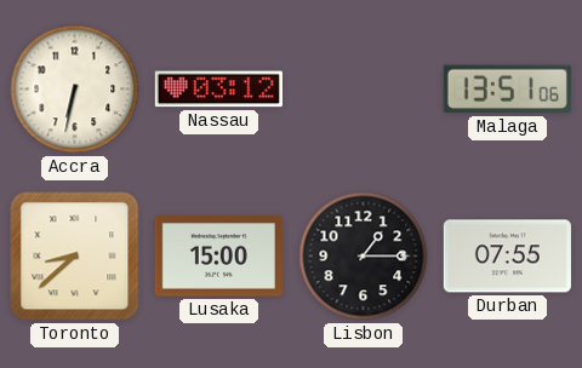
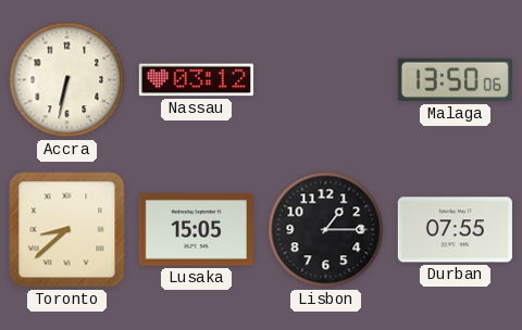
Malaga: 13:51 -> 13:50 (455, 80)
Lusaka: 15:00 -> 15:05 (196, 230)
